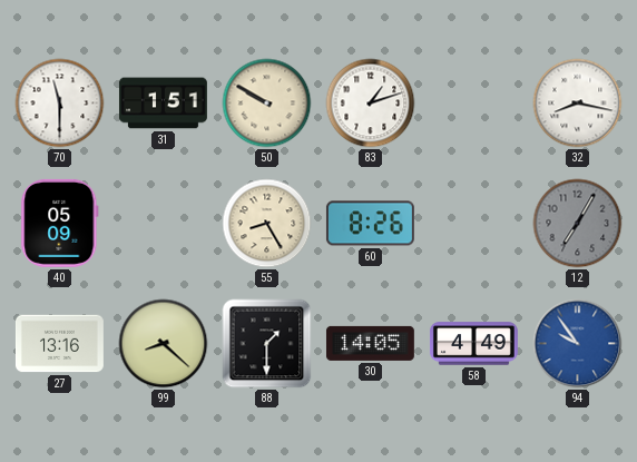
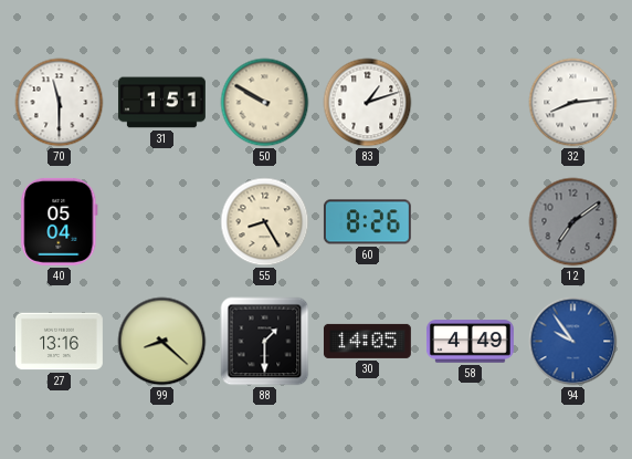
32: 8:17 -> 8:14 (573, 103)
40: 05:09 -> 05:04 (60, 221)
12: 7:05 -> 7:09 (573, 222)
